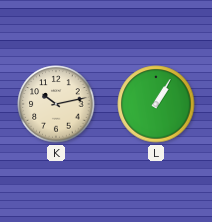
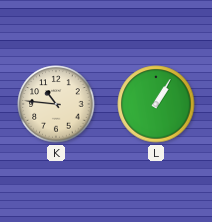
K: 10:13 -> 10:46 (56, 104)
